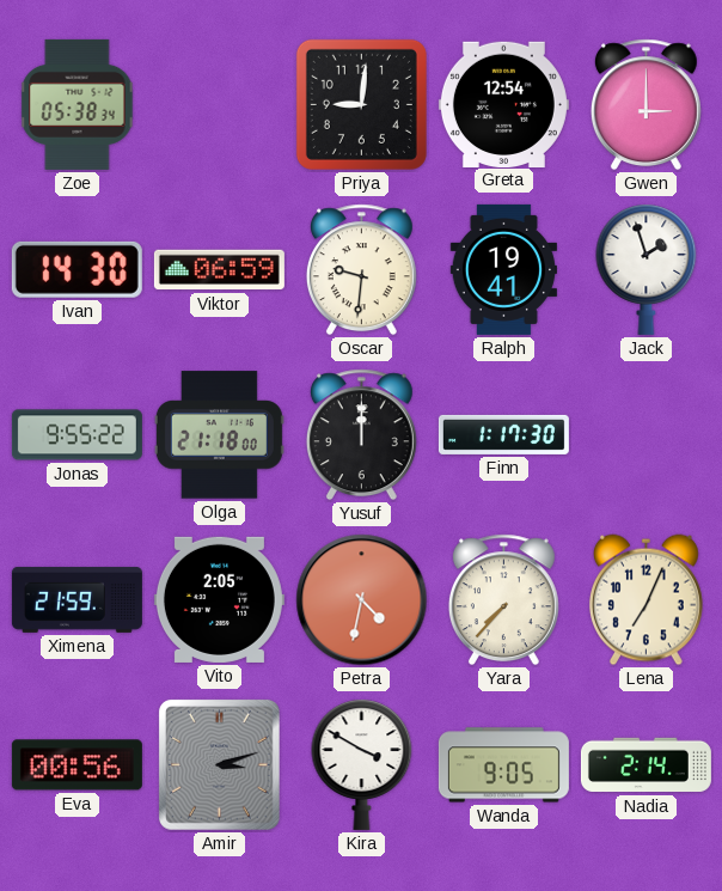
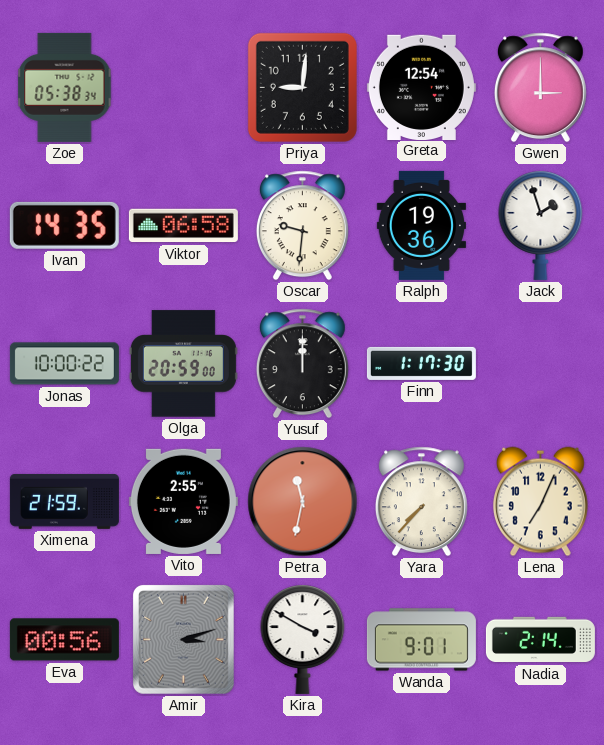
Ivan: 14:30 -> 14:35 (64, 225)
Viktor: 06:59 -> 06:58 (183, 226)
Ralph: 19:41 -> 19:36 (421, 225)
Jonas: 9:55 -> 10:00 (64, 364)
Olga: 21:18 -> 20:59 (183, 364)
Vito: 2:05 -> 2:55 (183, 501)
Petra: 4:32 -> 11:32 (303, 502)
Wanda: 9:05 -> 9:01 (421, 640)
